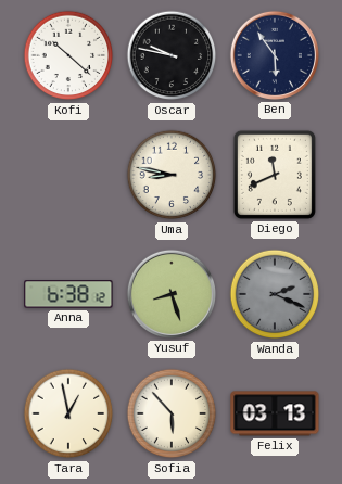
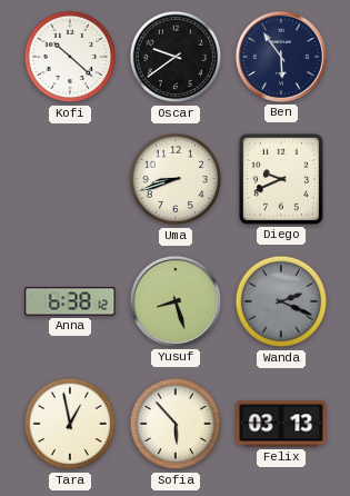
Oscar: 9:47 -> 9:39 (176, 57)
Uma: 8:47 -> 8:42 (176, 179)
Diego: 11:41 -> 9:41 (281, 179)
